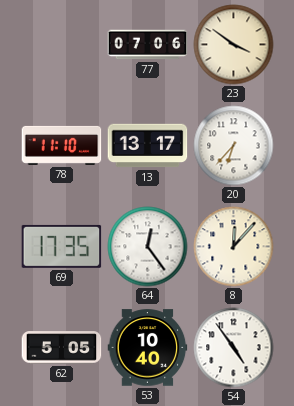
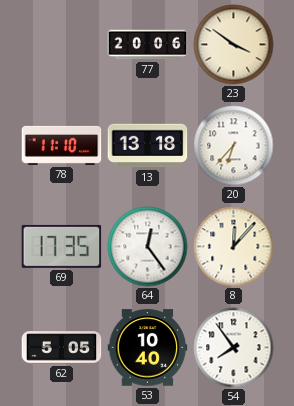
77: 07:06 -> 20:06 (148, 45)
13: 13:17 -> 13:18 (148, 146)
54: 4:54 -> 7:54 (234, 348)
